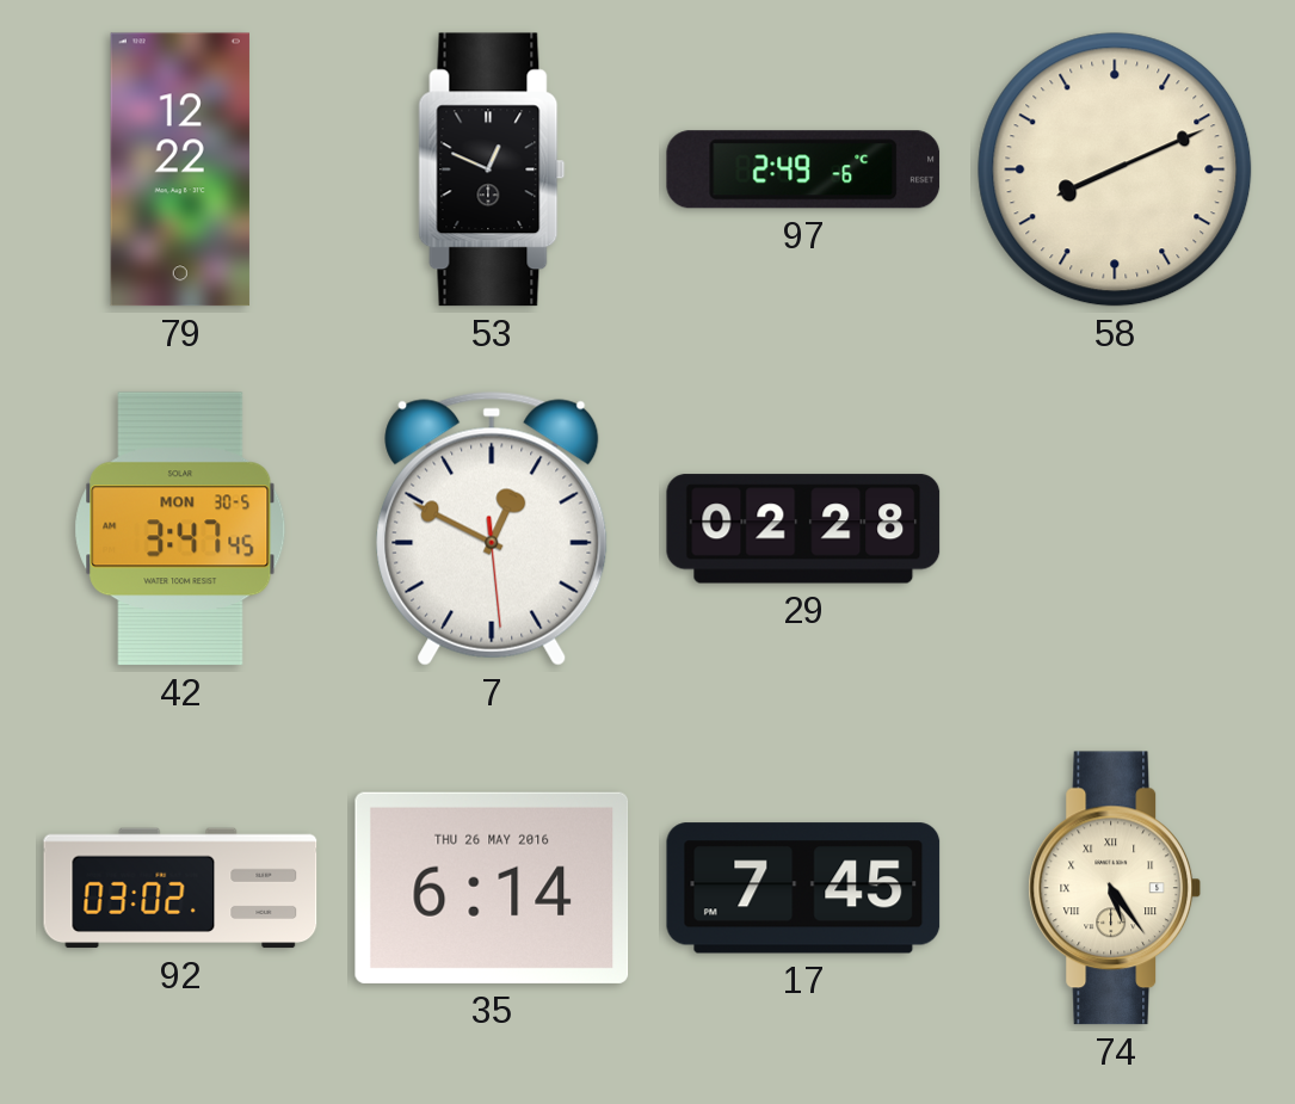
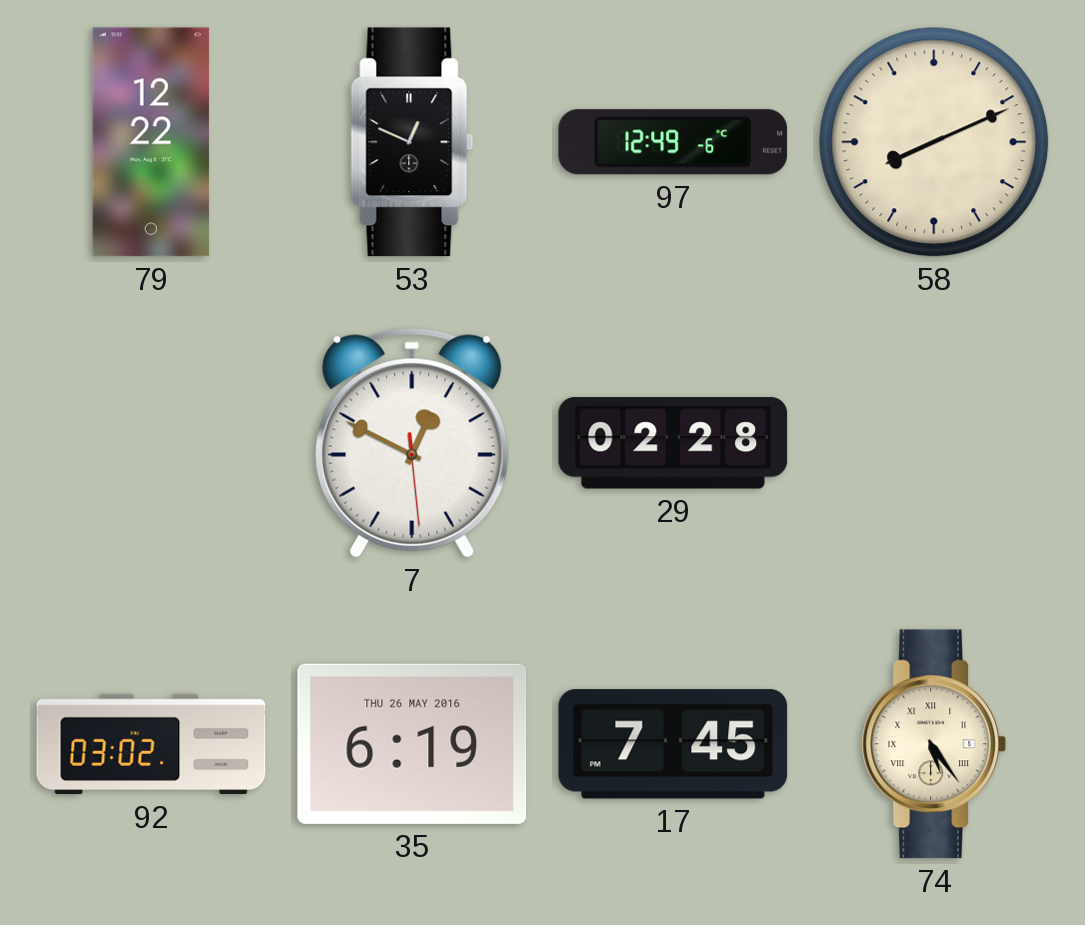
97: 2:49 -> 12:49 (673, 142)
42: 3:47 -> none (180, 529)
35: 6:14 -> 6:19 (412, 744)
